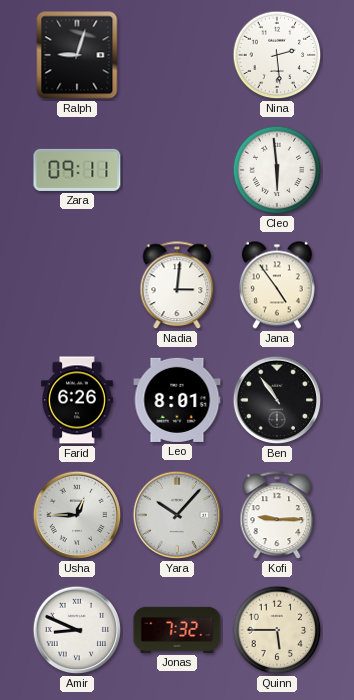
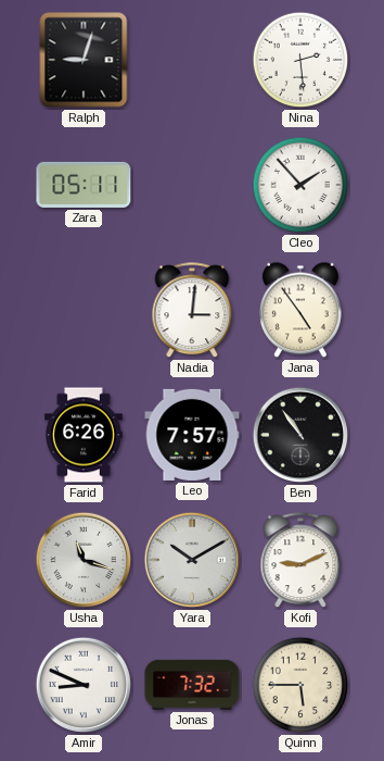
Zara: 09:11 -> 05:11 (84, 185)
Cleo: 5:59 -> 1:53 (300, 185)
Leo: 8:01 -> 7:57 (192, 435)
Usha: 12:45 -> 11:18 (84, 560)
Yara: 10:07 -> 10:10 (192, 560)
Kofi: 9:15 -> 9:11 (300, 561)
